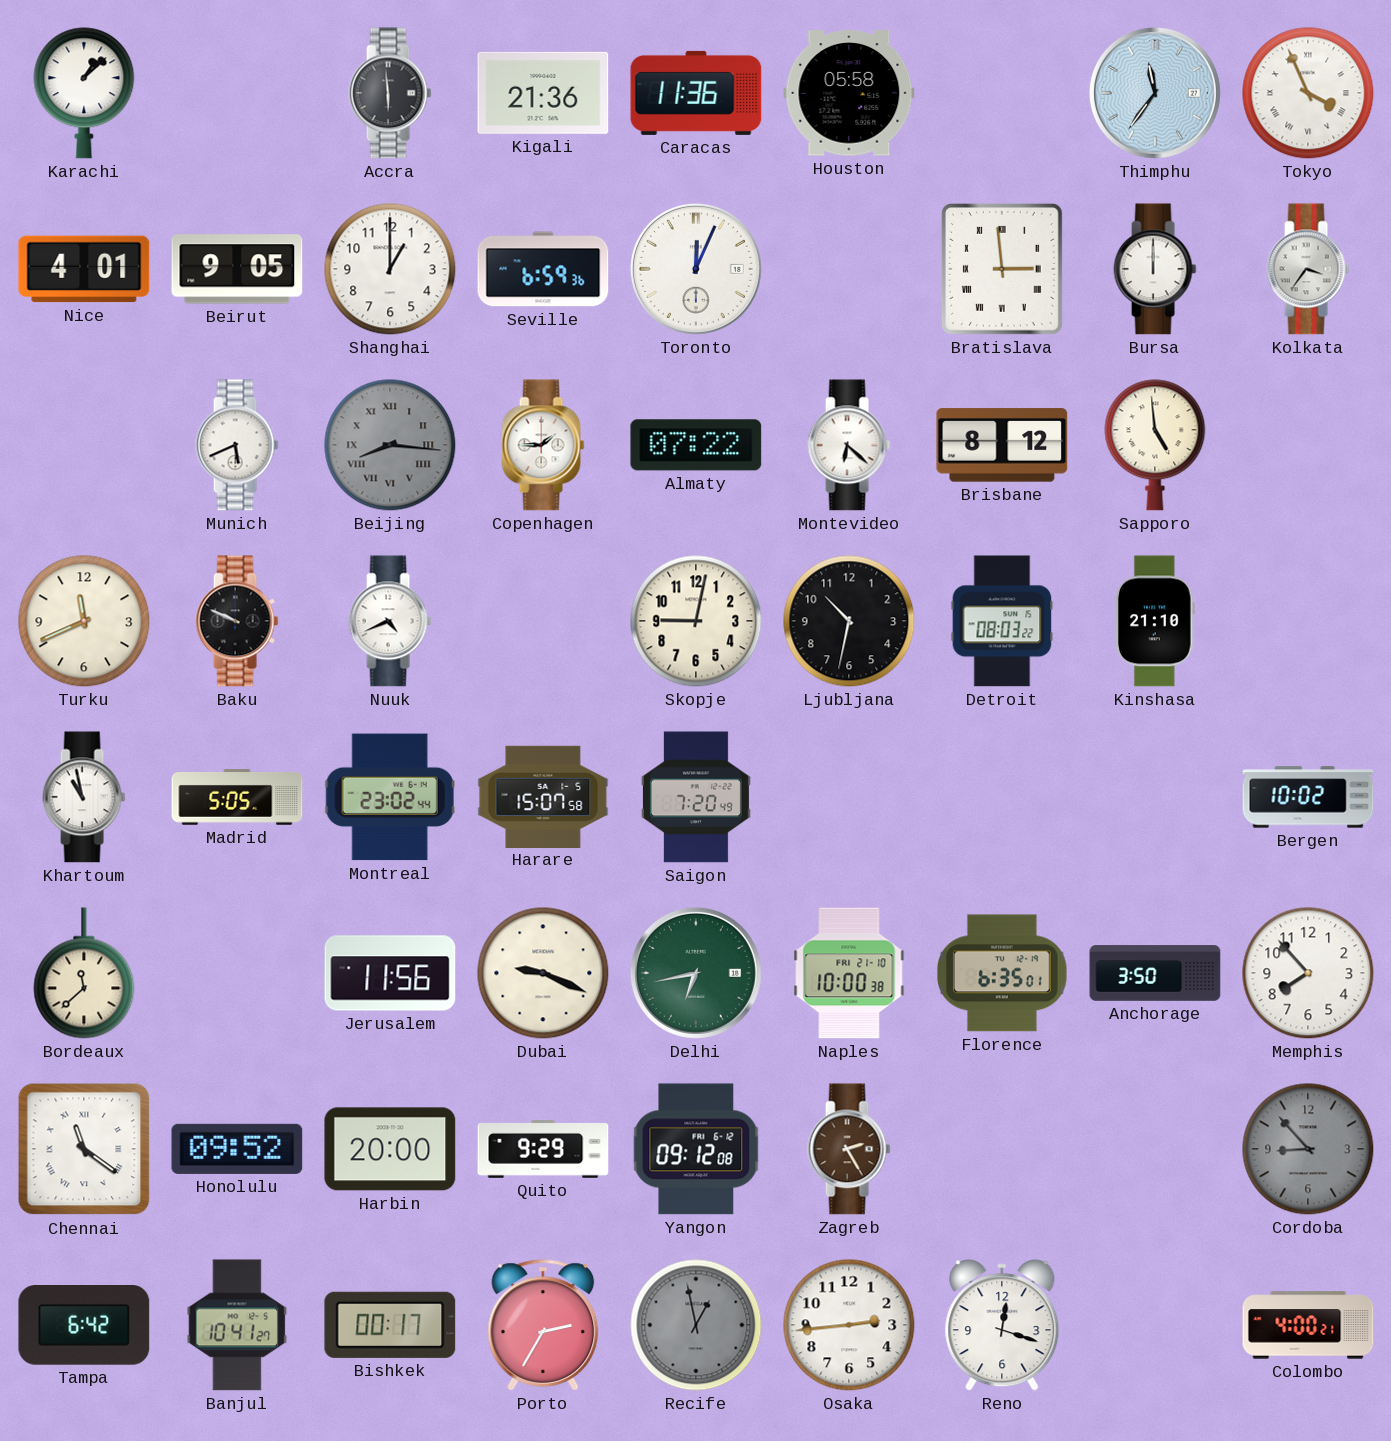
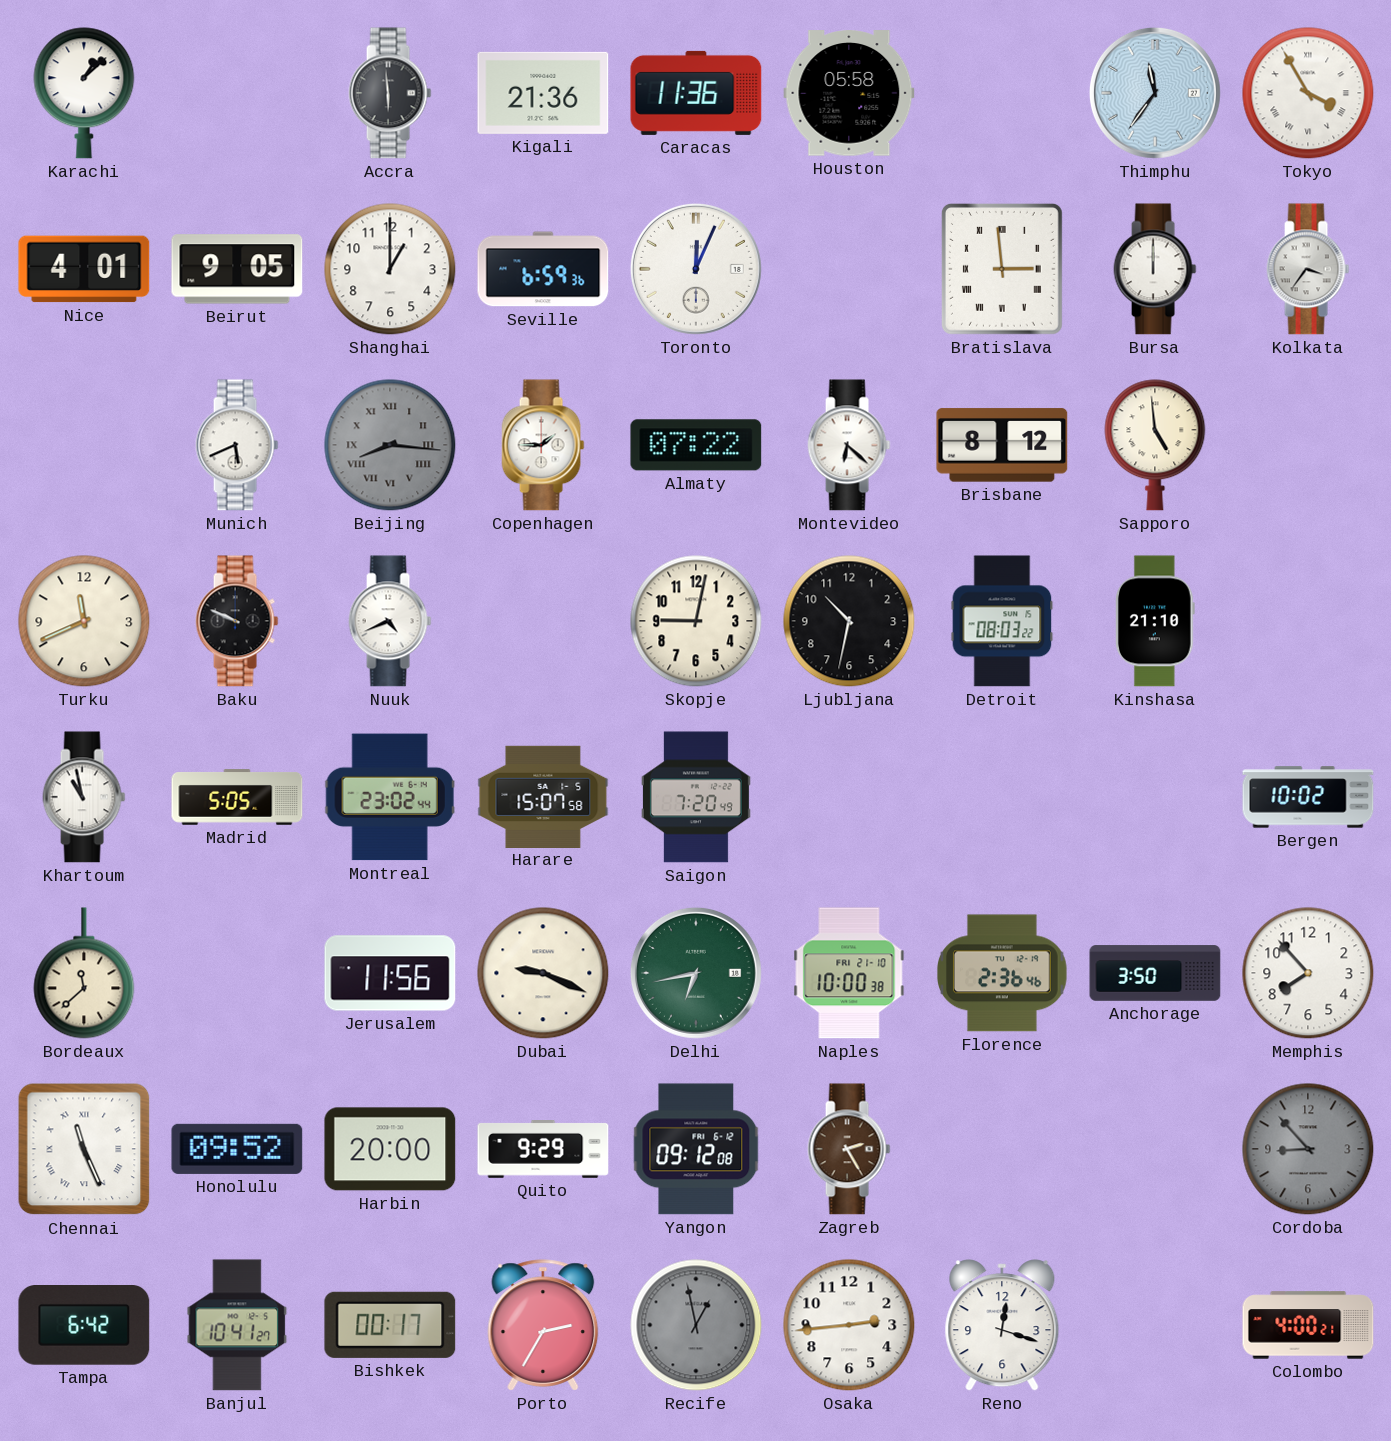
Tokyo: 3:56 -> 3:55 (1308, 93)
Florence: 6:35 -> 2:36 (1003, 973)
Chennai: 11:21 -> 11:26 (84, 1149)
